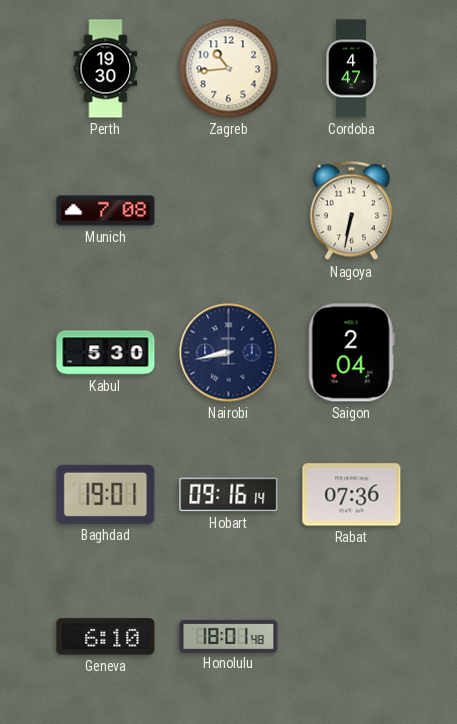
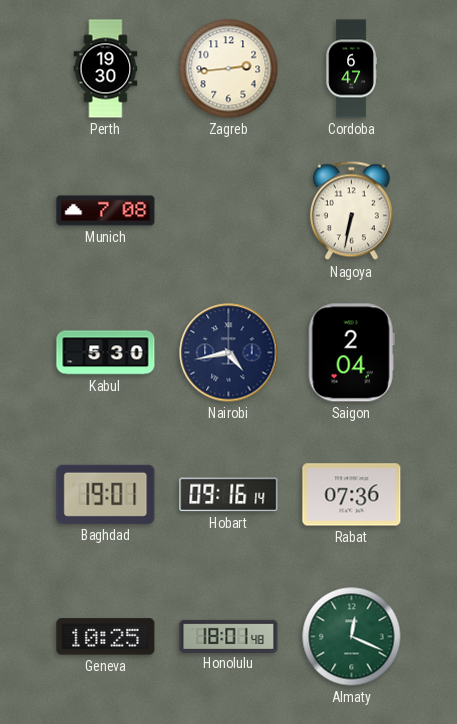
Zagreb: 10:44 -> 2:44 (229, 69)
Cordoba: 4:47 -> 6:47 (351, 69)
Nairobi: 8:43 -> 4:43 (229, 353)
Geneva: 6:10 -> 10:25 (106, 637)
Almaty: none -> 12:19 (352, 637)
